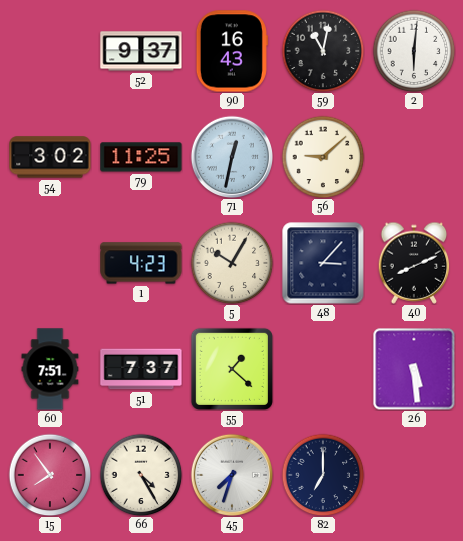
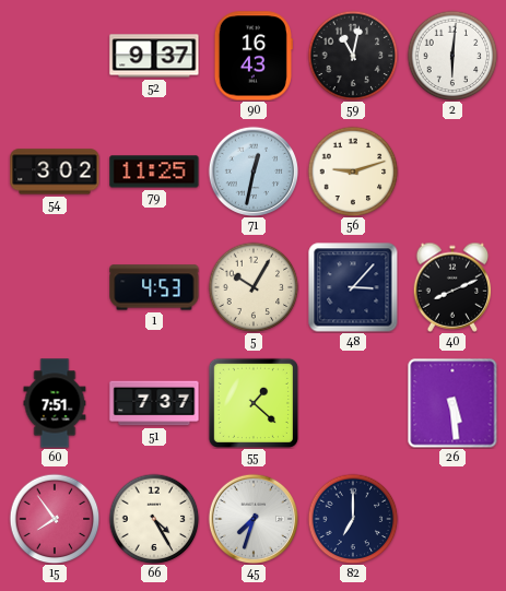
56: 9:08 -> 9:12 (353, 172)
1: 4:23 -> 4:53 (154, 287)
